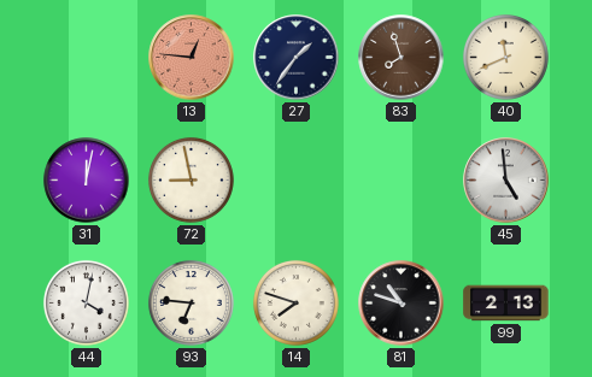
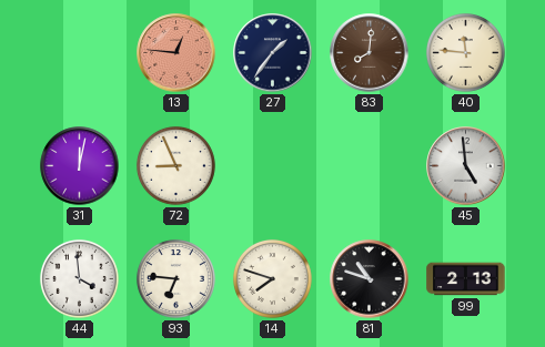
83: 7:57 -> 8:01 (370, 53)
40: 11:41 -> 11:46 (465, 52)
72: 8:58 -> 8:56 (175, 165)
44: 4:02 -> 3:59 (79, 278)
